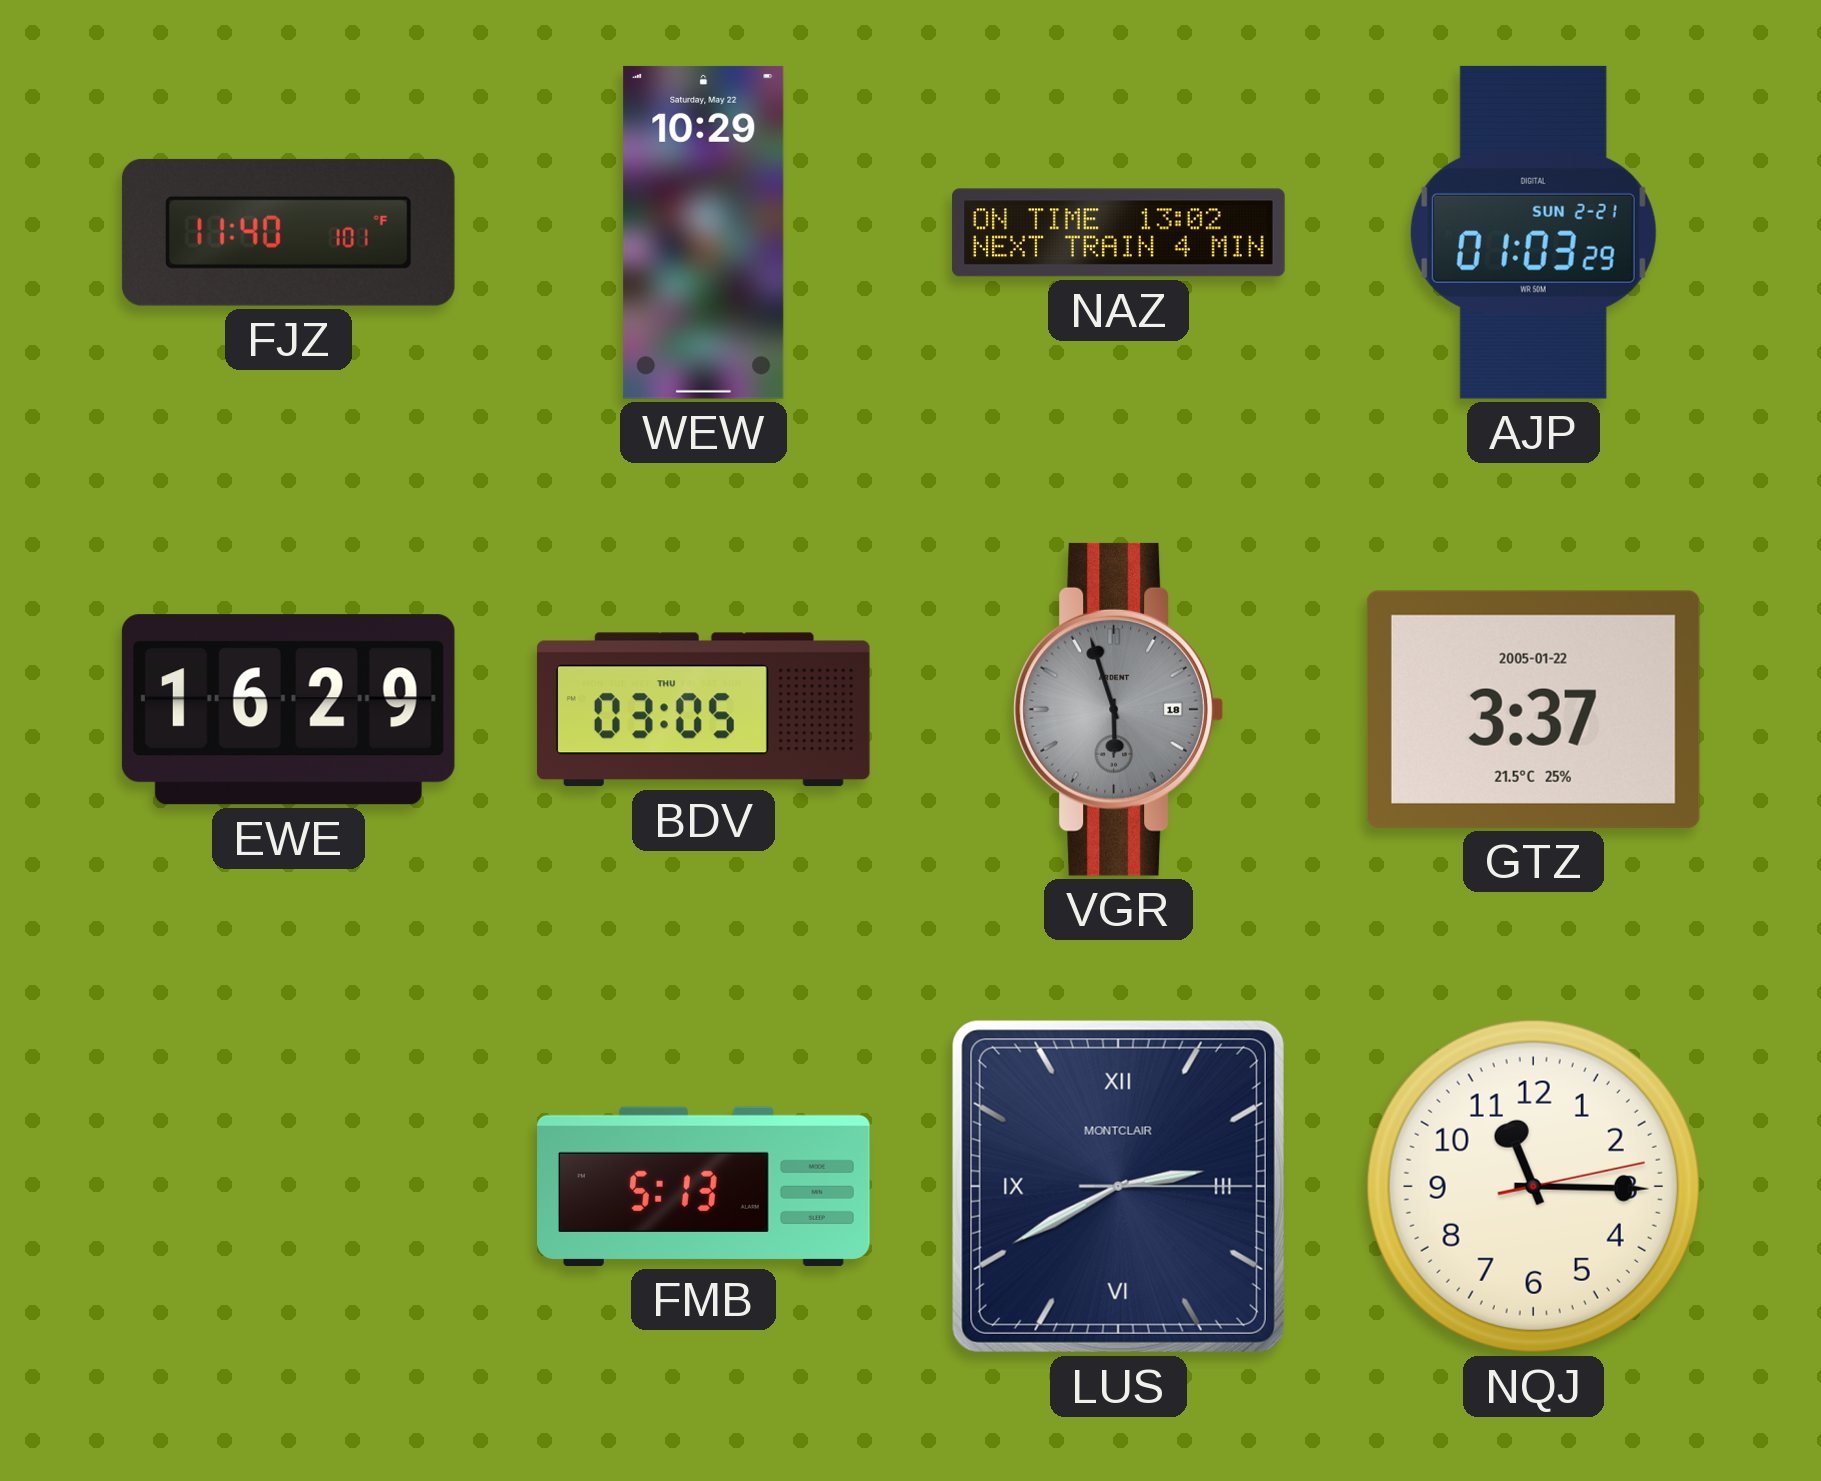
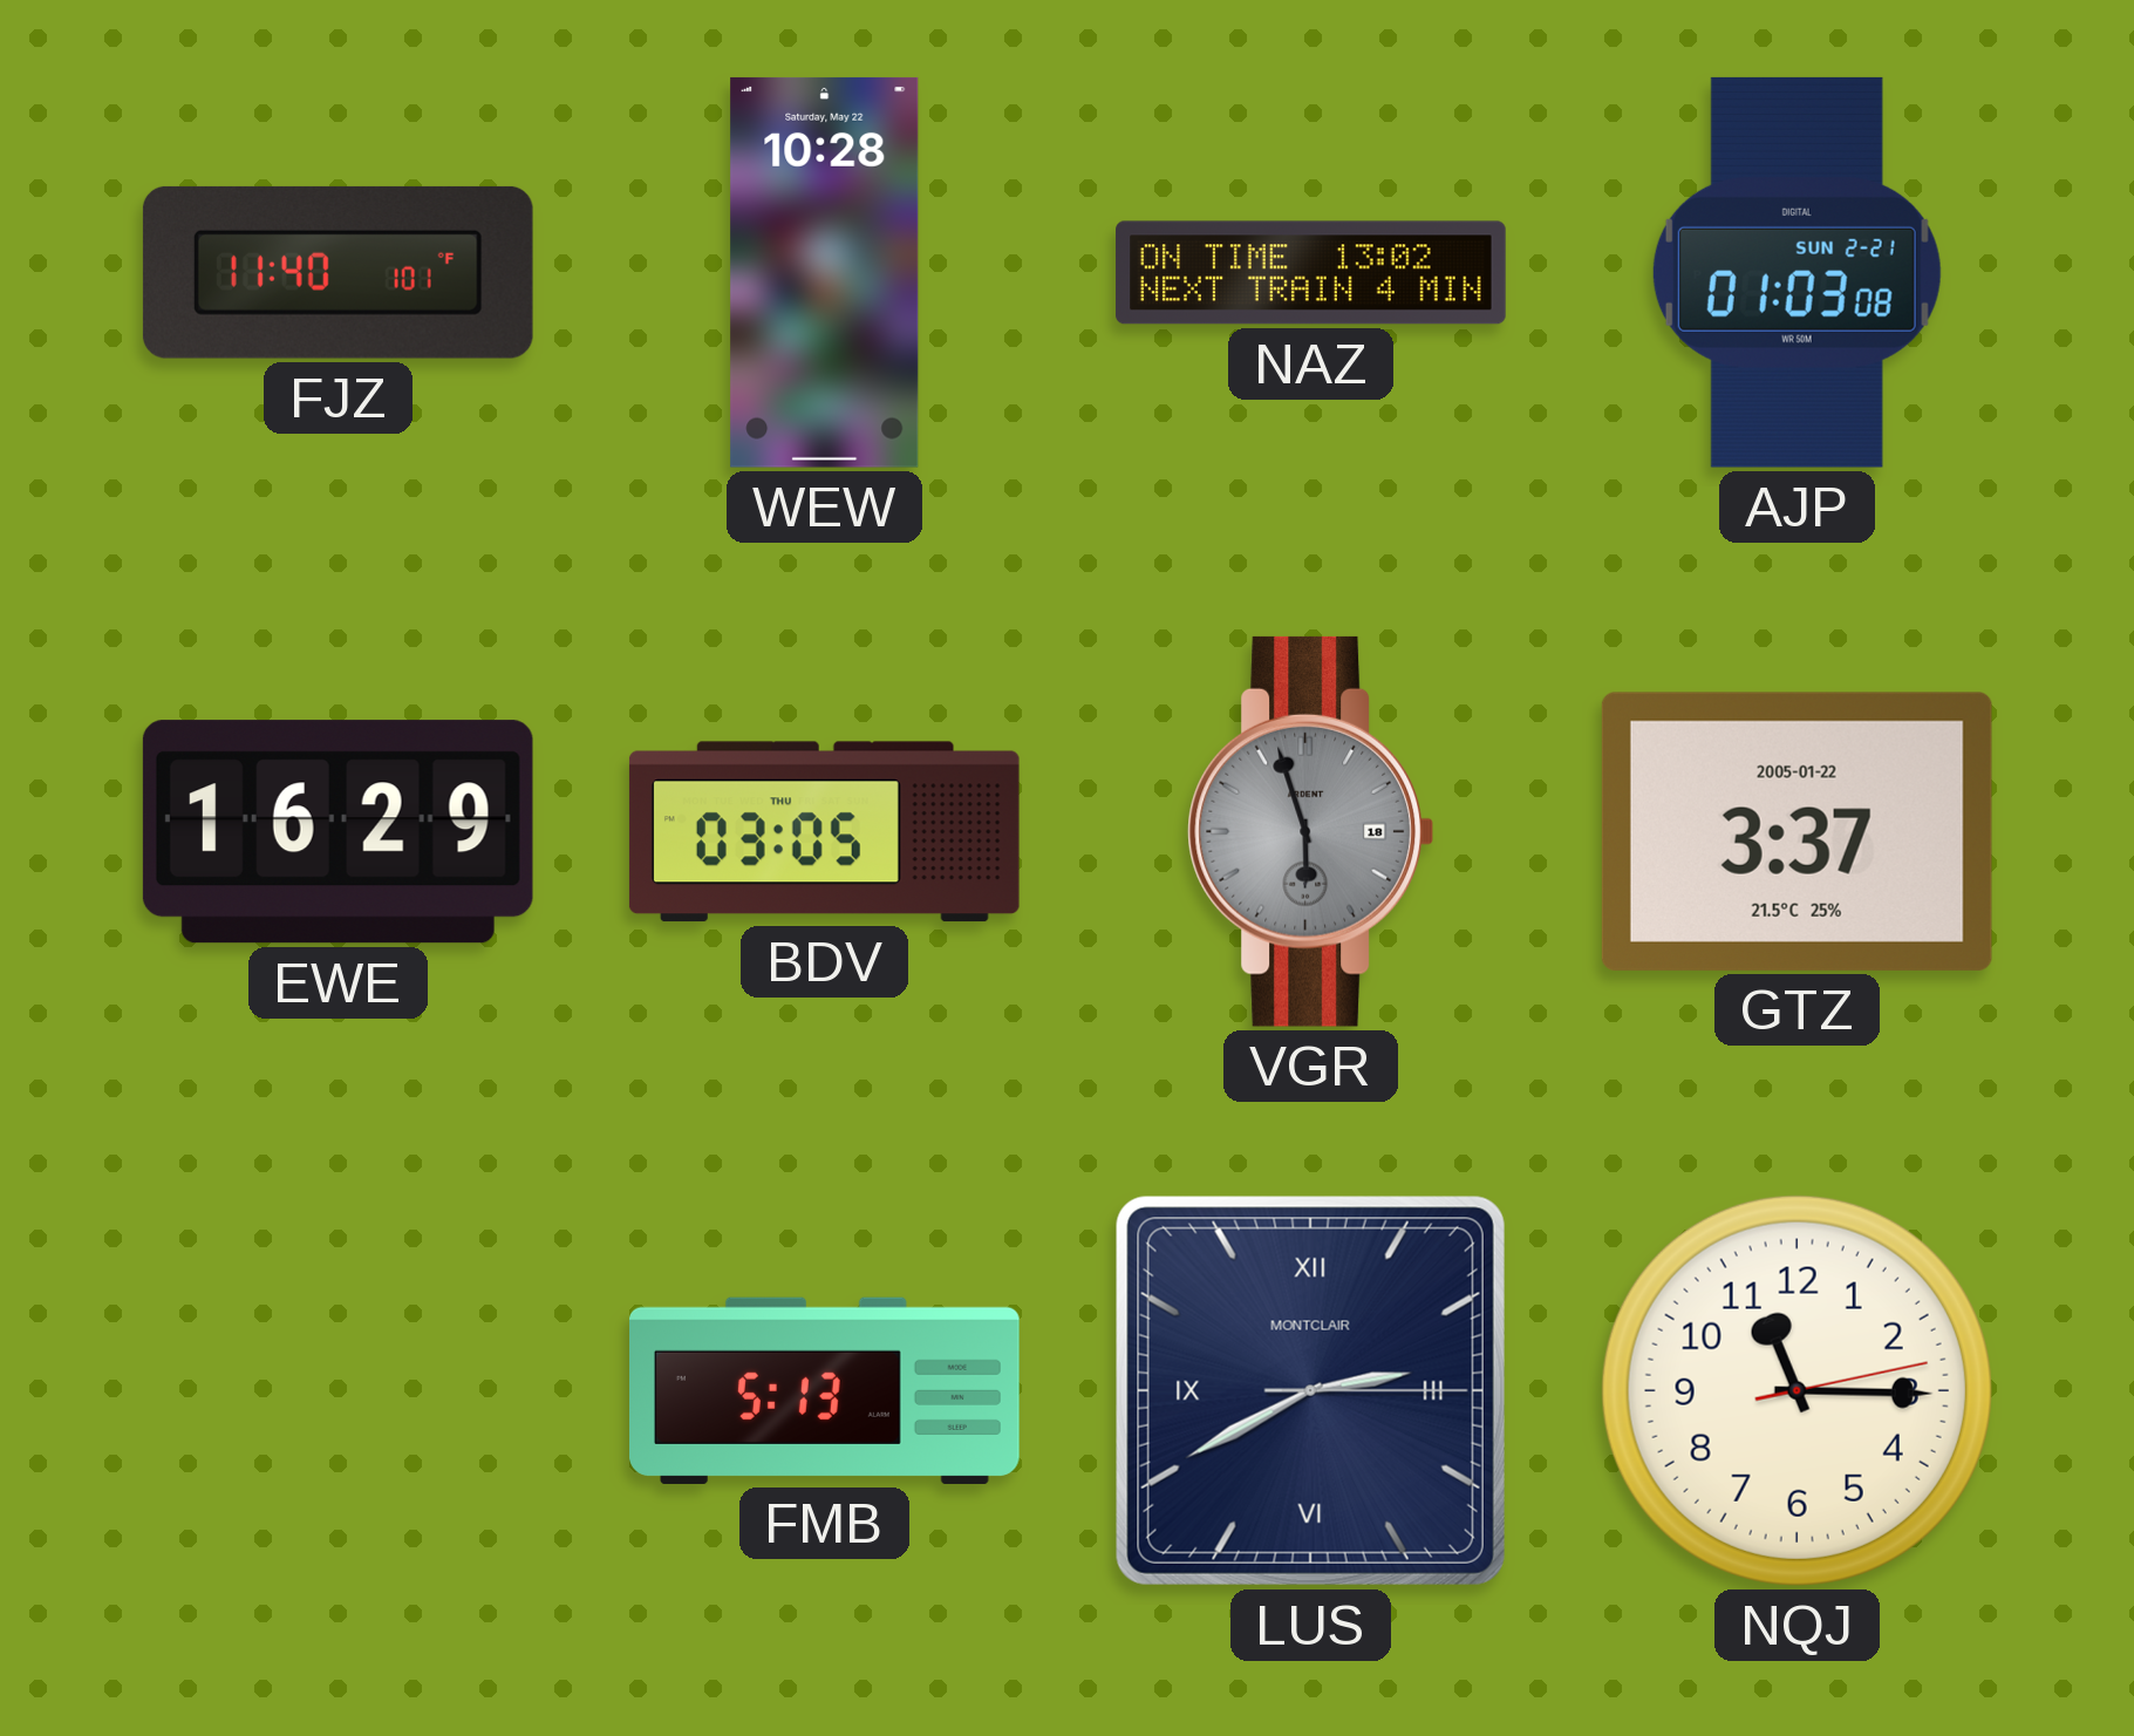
WEW: 10:29 -> 10:28 (825, 272)
AJP: 01:03:29 -> 01:03:08 (1796, 272)
